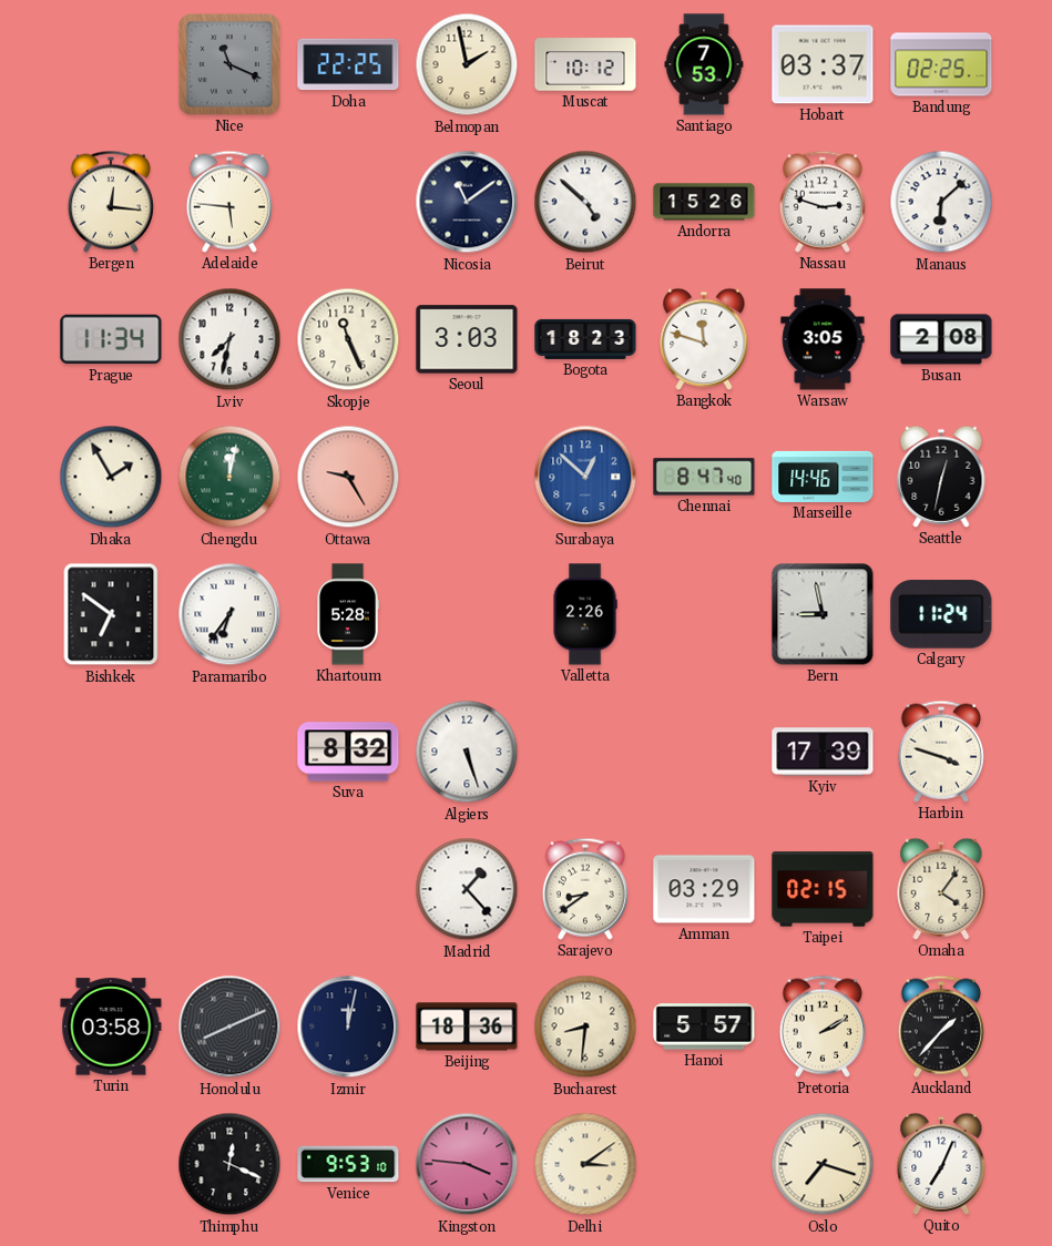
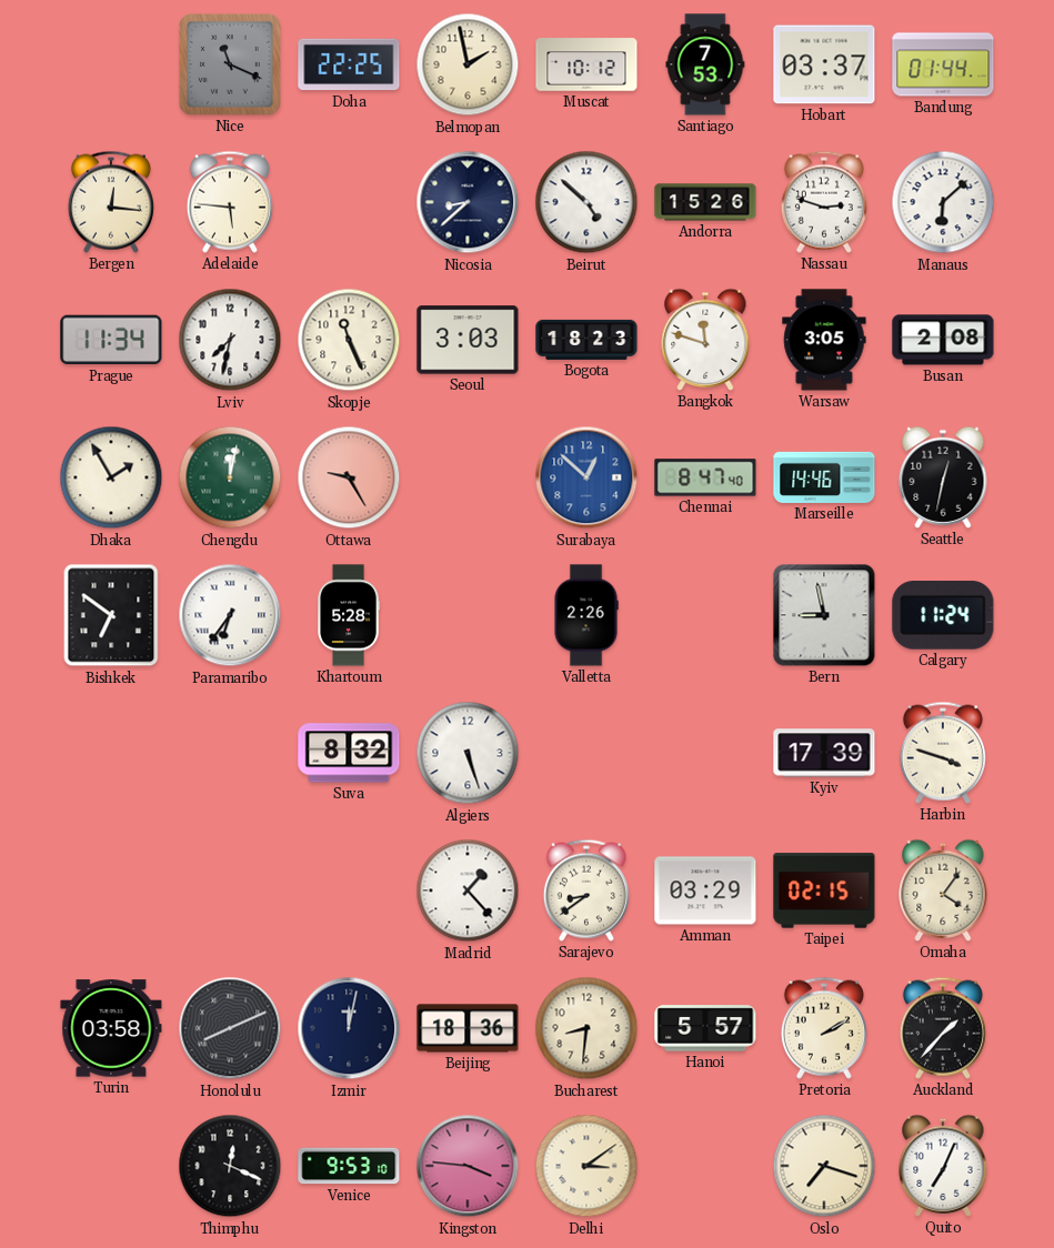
Bandung: 02:25 -> 01:44 (943, 64)
Nicosia: 11:09 -> 8:38 (468, 202)
